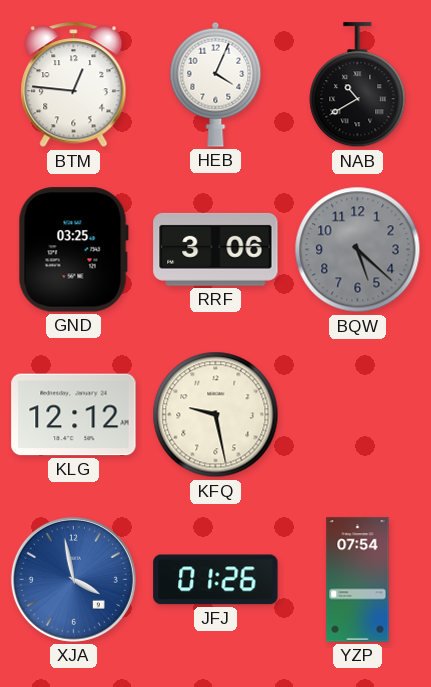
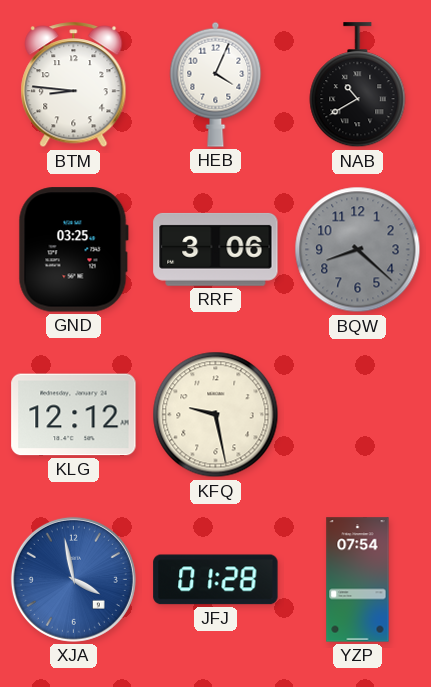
BTM: 12:46 -> 8:46 (74, 85)
BQW: 5:22 -> 8:22 (358, 250)
JFJ: 01:26 -> 01:28 (216, 580)
